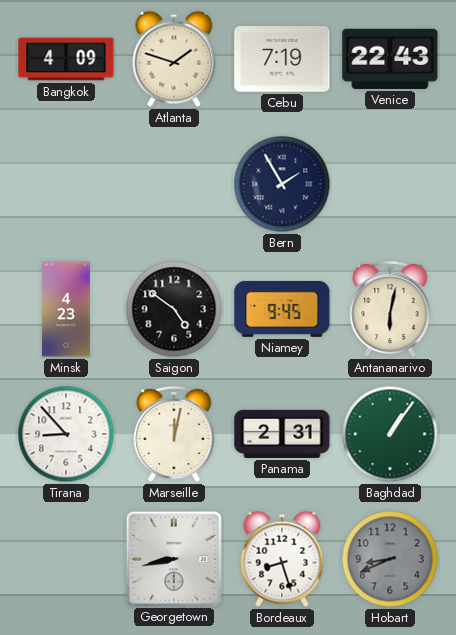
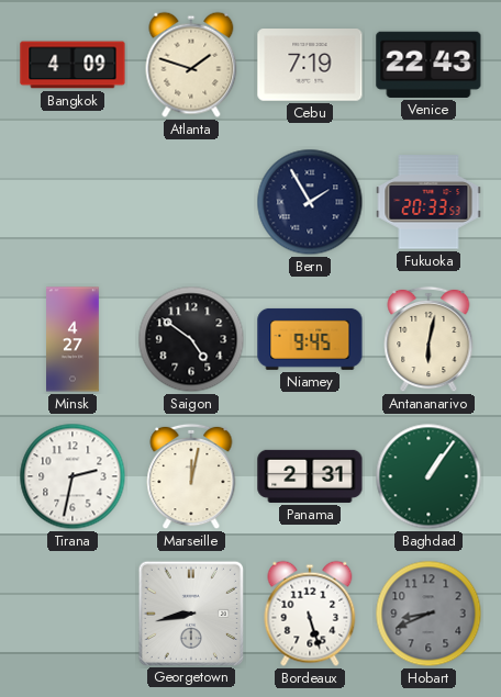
Fukuoka: none -> 20:33 (428, 202)
Minsk: 4:23 -> 4:27 (74, 339)
Tirana: 8:53 -> 2:32 (73, 476)
Bordeaux: 8:27 -> 5:27 (310, 614)
